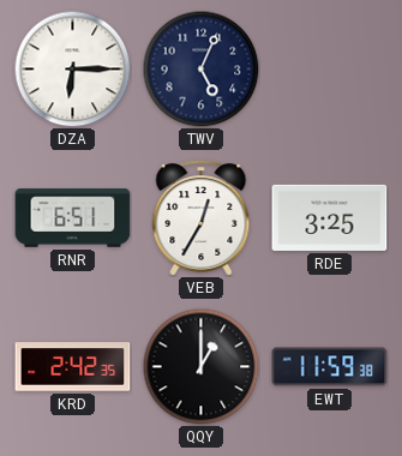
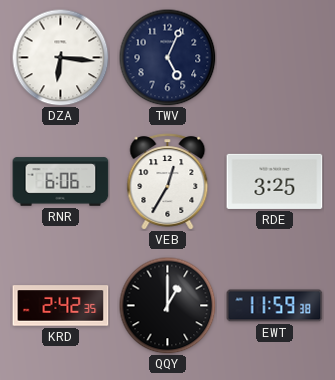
DZA: 6:15 -> 6:16 (60, 57)
RNR: 6:51 -> 6:06 (61, 182)
